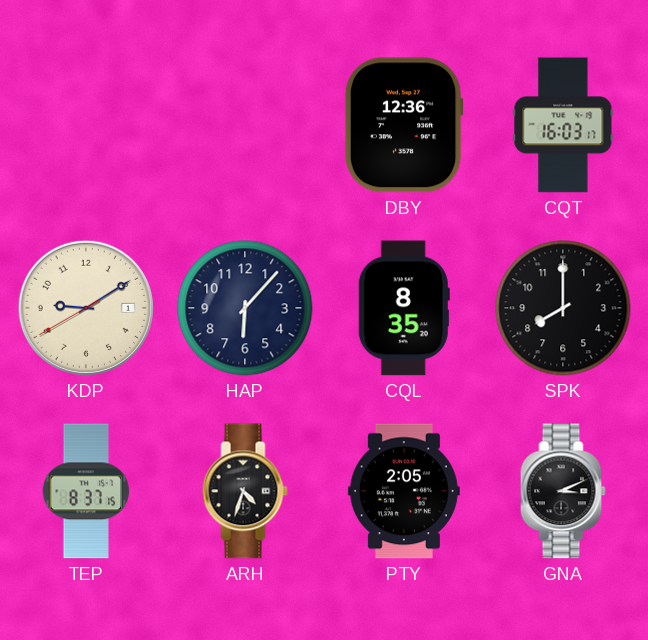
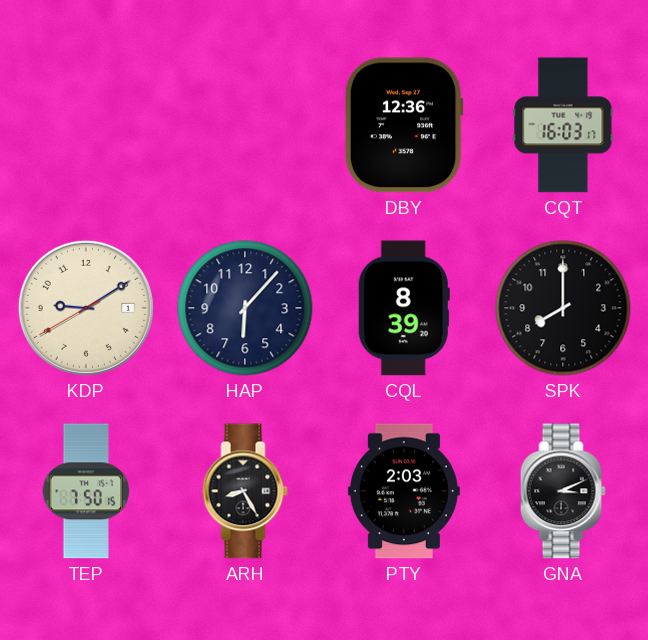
CQL: 8:35 -> 8:39 (404, 308)
TEP: 8:37 -> 7:50 (86, 491)
ARH: 4:33 -> 8:25 (245, 491)
PTY: 2:05 -> 2:03 (404, 491)
